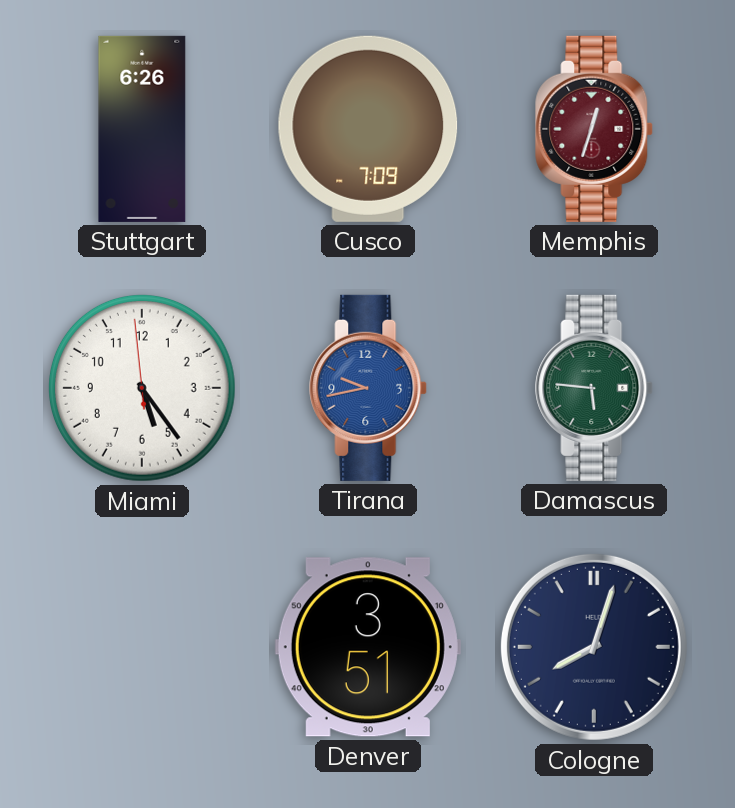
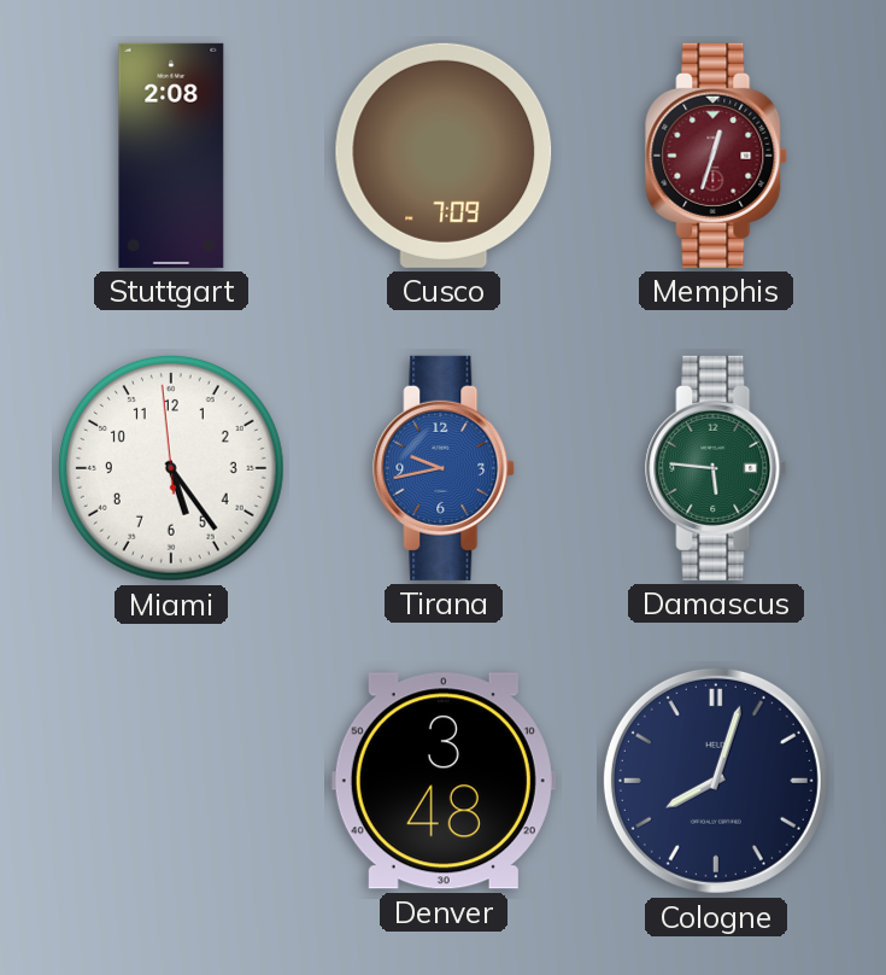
Stuttgart: 6:26 -> 2:08 (171, 156)
Denver: 3:51 -> 3:48 (444, 781)
